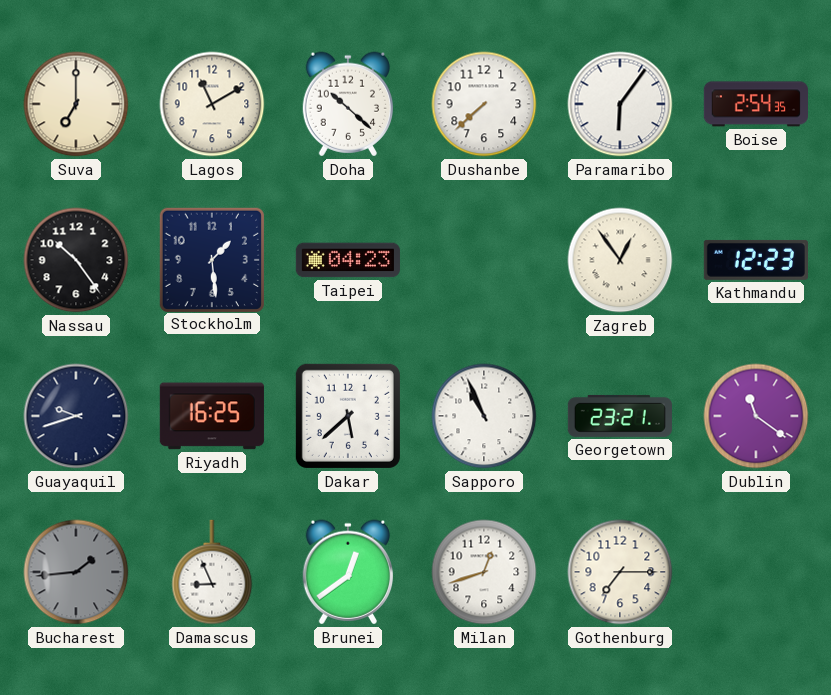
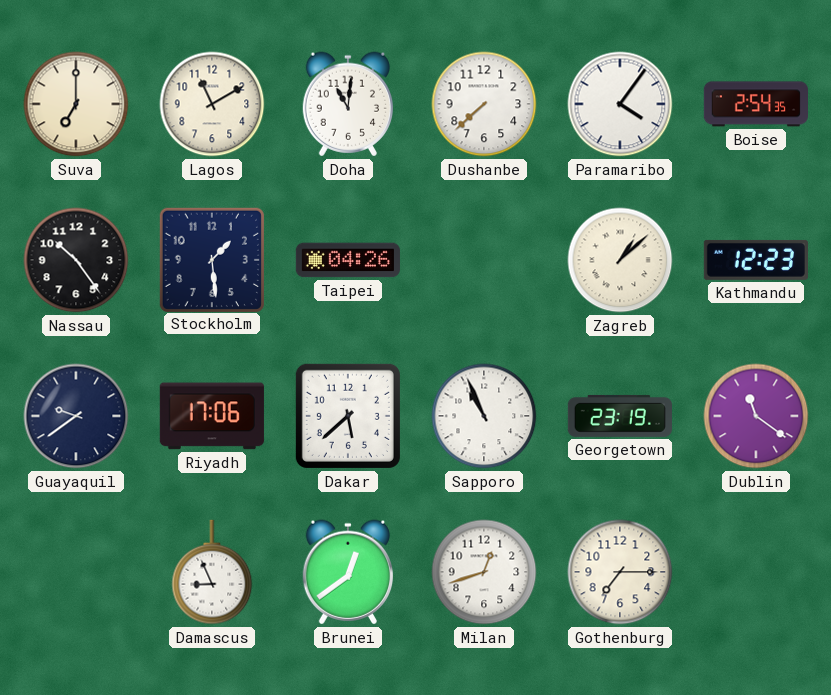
Doha: 10:22 -> 11:01 (347, 104)
Paramaribo: 6:06 -> 4:06 (620, 104)
Taipei: 04:23 -> 04:26 (348, 260)
Zagreb: 12:54 -> 1:08 (620, 260)
Guayaquil: 9:42 -> 9:39 (76, 416)
Riyadh: 16:25 -> 17:06 (212, 416)
Georgetown: 23:21 -> 23:19 (620, 416)
Bucharest: 1:44 -> none (76, 572)
